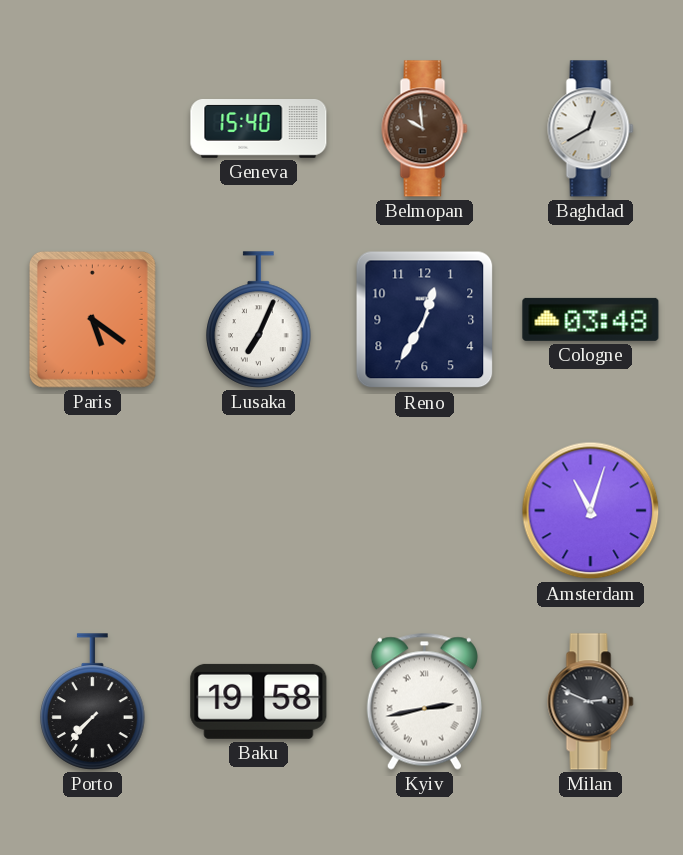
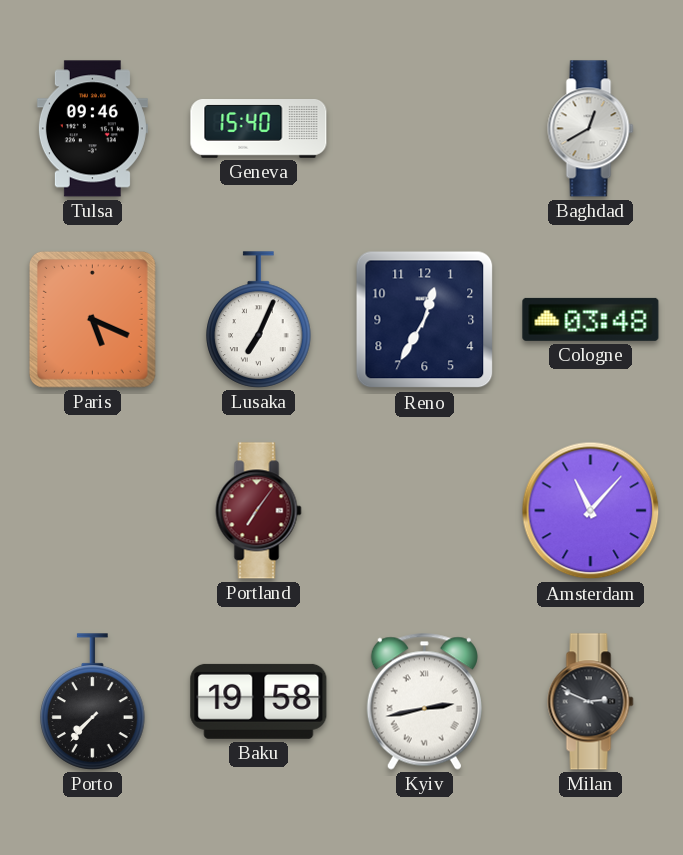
Tulsa: none -> 09:46 (92, 129)
Belmopan: 9:59 -> none (425, 129)
Paris: 5:21 -> 5:19 (92, 319)
Portland: none -> 7:06 (259, 511)
Amsterdam: 11:03 -> 11:07 (591, 511)
